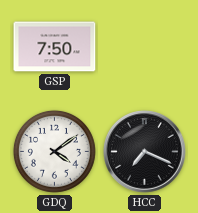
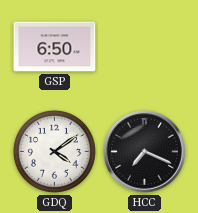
GSP: 7:50 -> 6:50 (55, 47)
